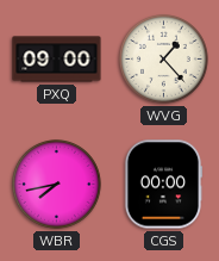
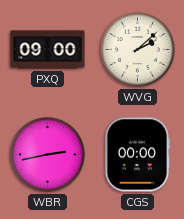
WVG: 1:23 -> 2:08 (138, 50)
WBR: 7:43 -> 2:43 (48, 155)
